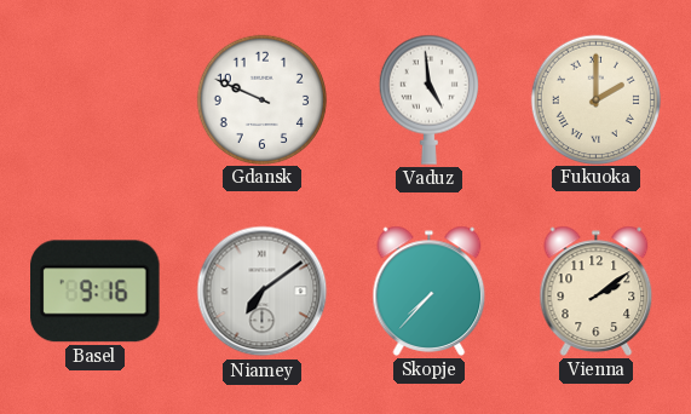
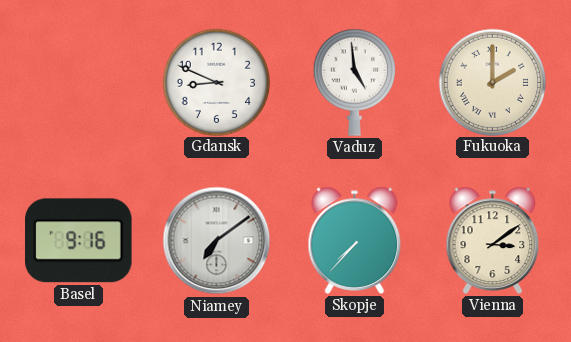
Gdansk: 9:49 -> 8:49 (216, 82)
Vienna: 2:09 -> 3:09 (493, 240)
